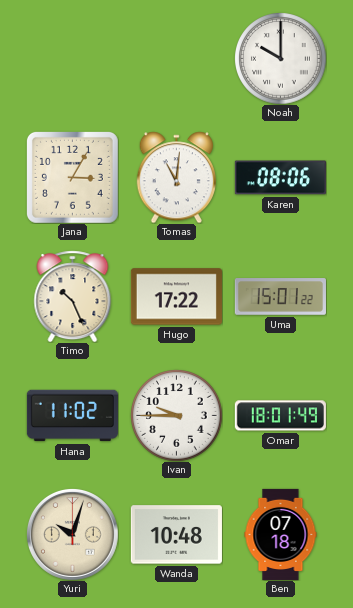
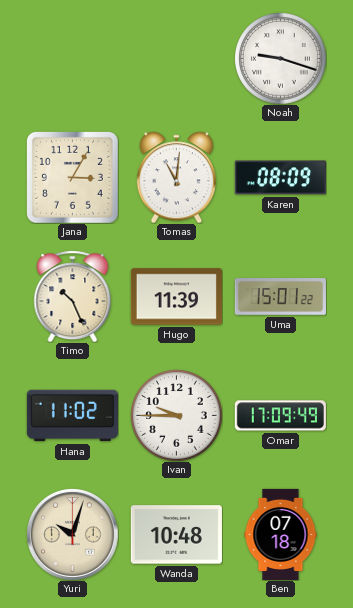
Noah: 10:00 -> 9:18 (281, 59)
Karen: 08:06 -> 08:09 (280, 178)
Hugo: 17:22 -> 11:39 (176, 297)
Omar: 18:01 -> 17:09 (280, 416)
